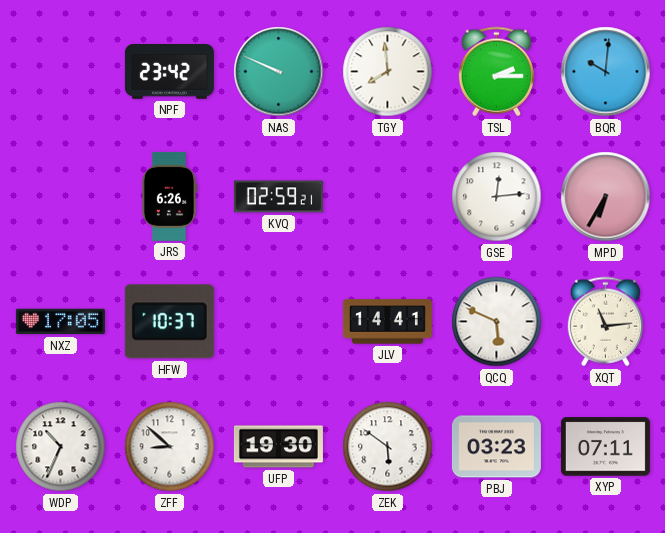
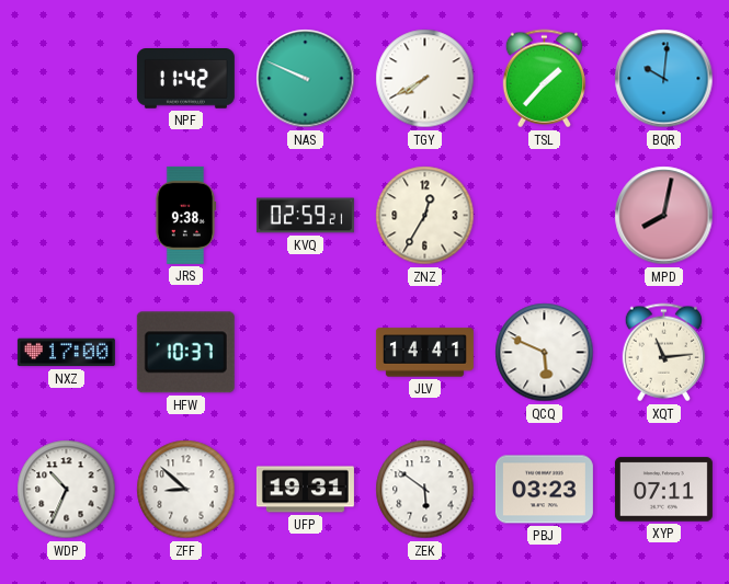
NPF: 23:42 -> 11:42 (185, 79)
TGY: 7:59 -> 7:40 (425, 79)
TSL: 2:15 -> 1:37 (544, 79)
JRS: 6:26 -> 9:38 (185, 215)
ZNZ: none -> 12:35 (425, 216)
GSE: 12:14 -> none (497, 197)
MPD: 6:35 -> 8:02 (664, 216)
NXZ: 17:05 -> 17:00 (66, 353)
UFP: 19:30 -> 19:31 (305, 490)
